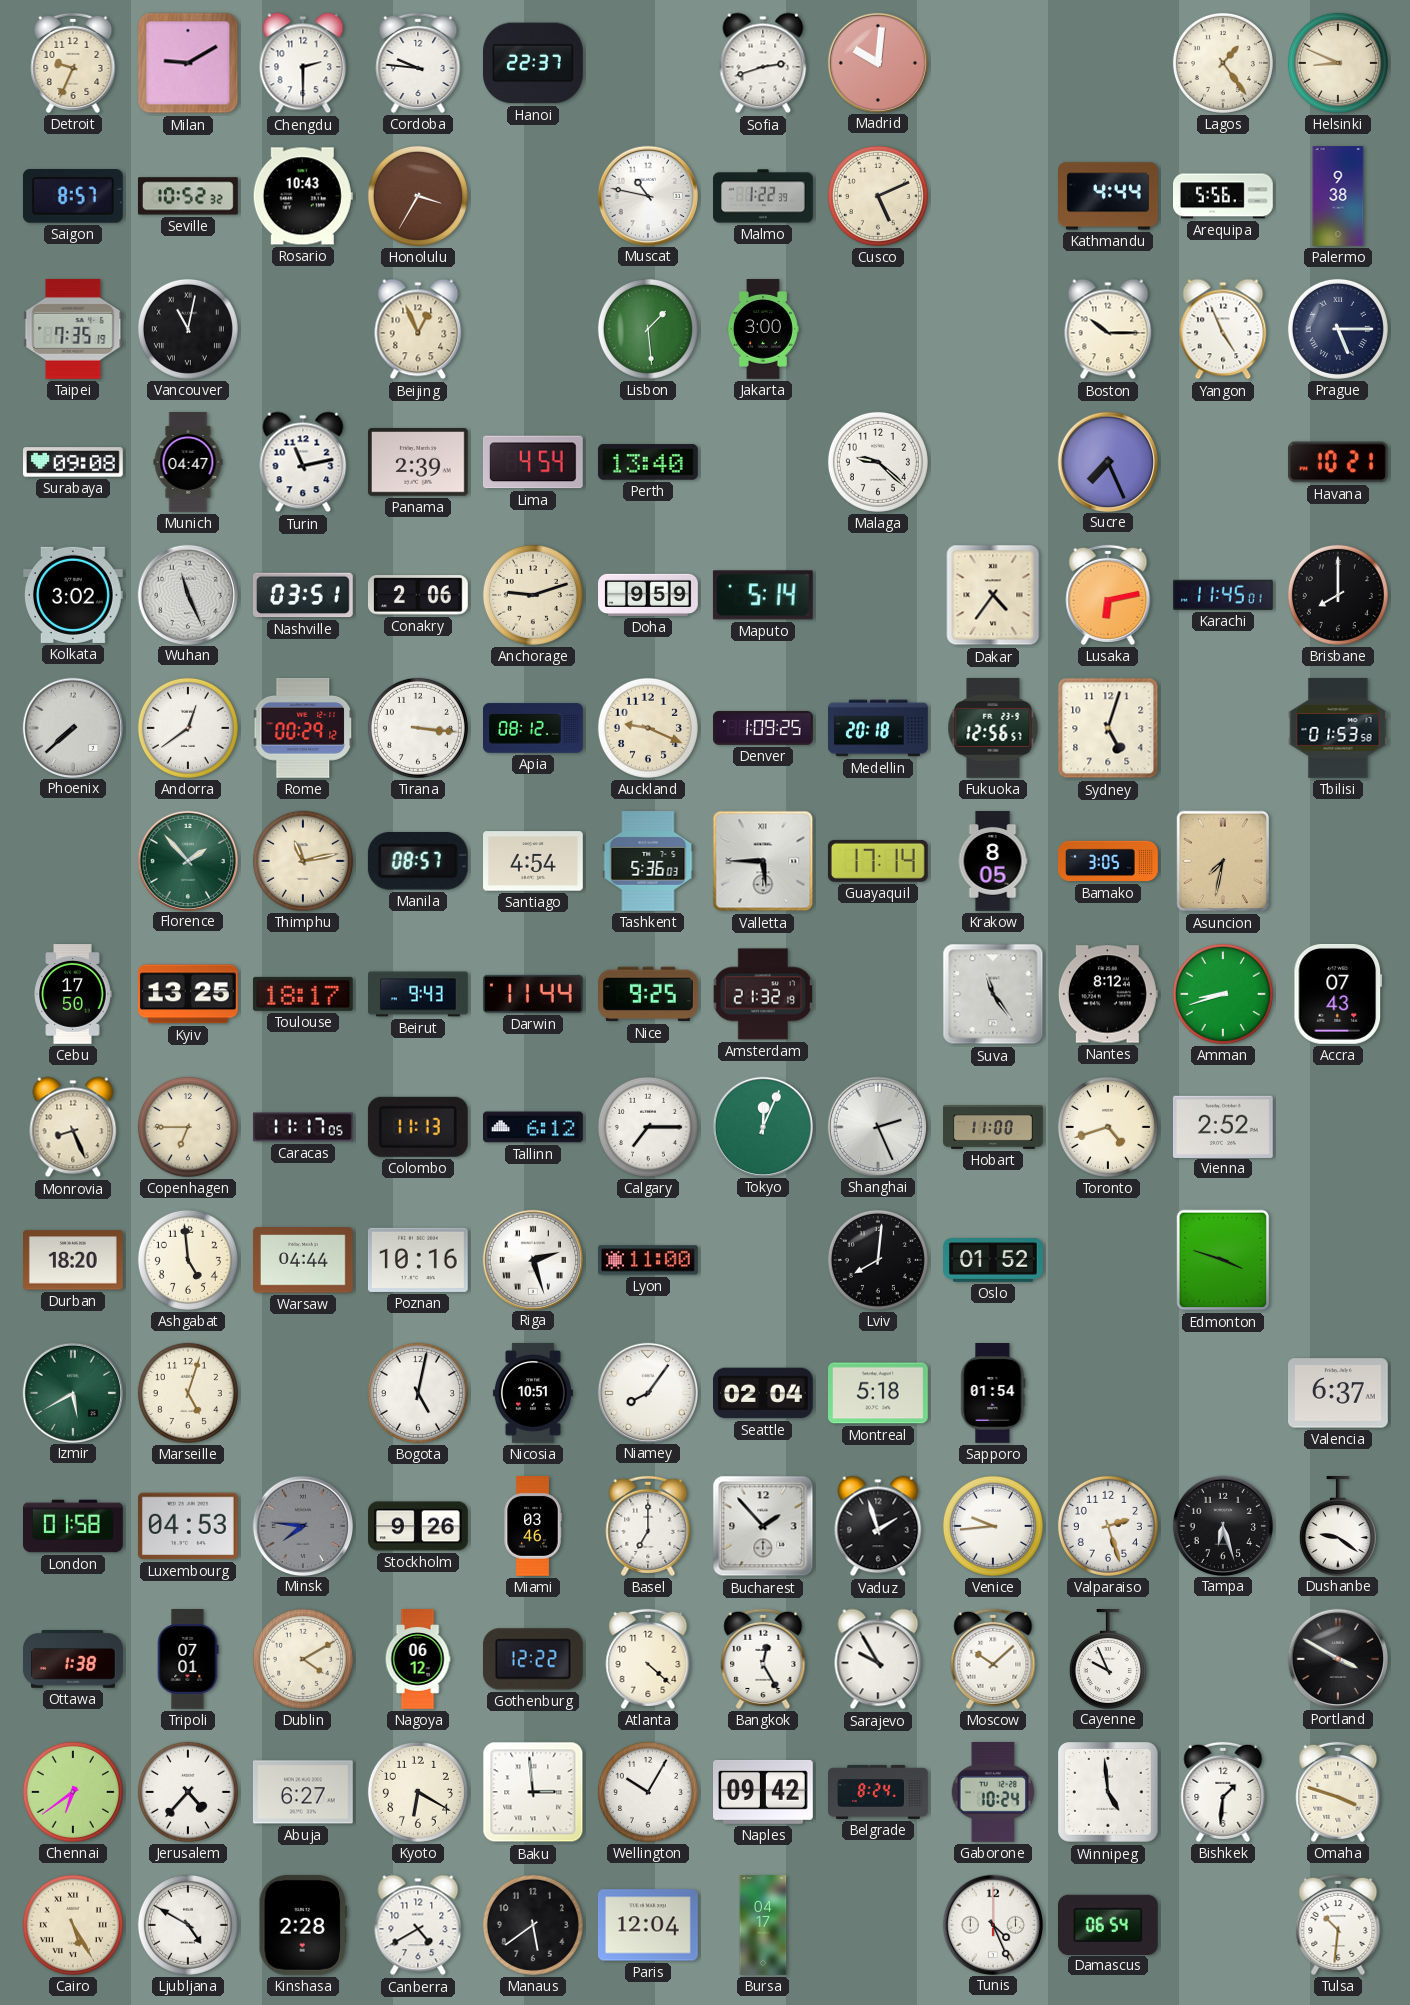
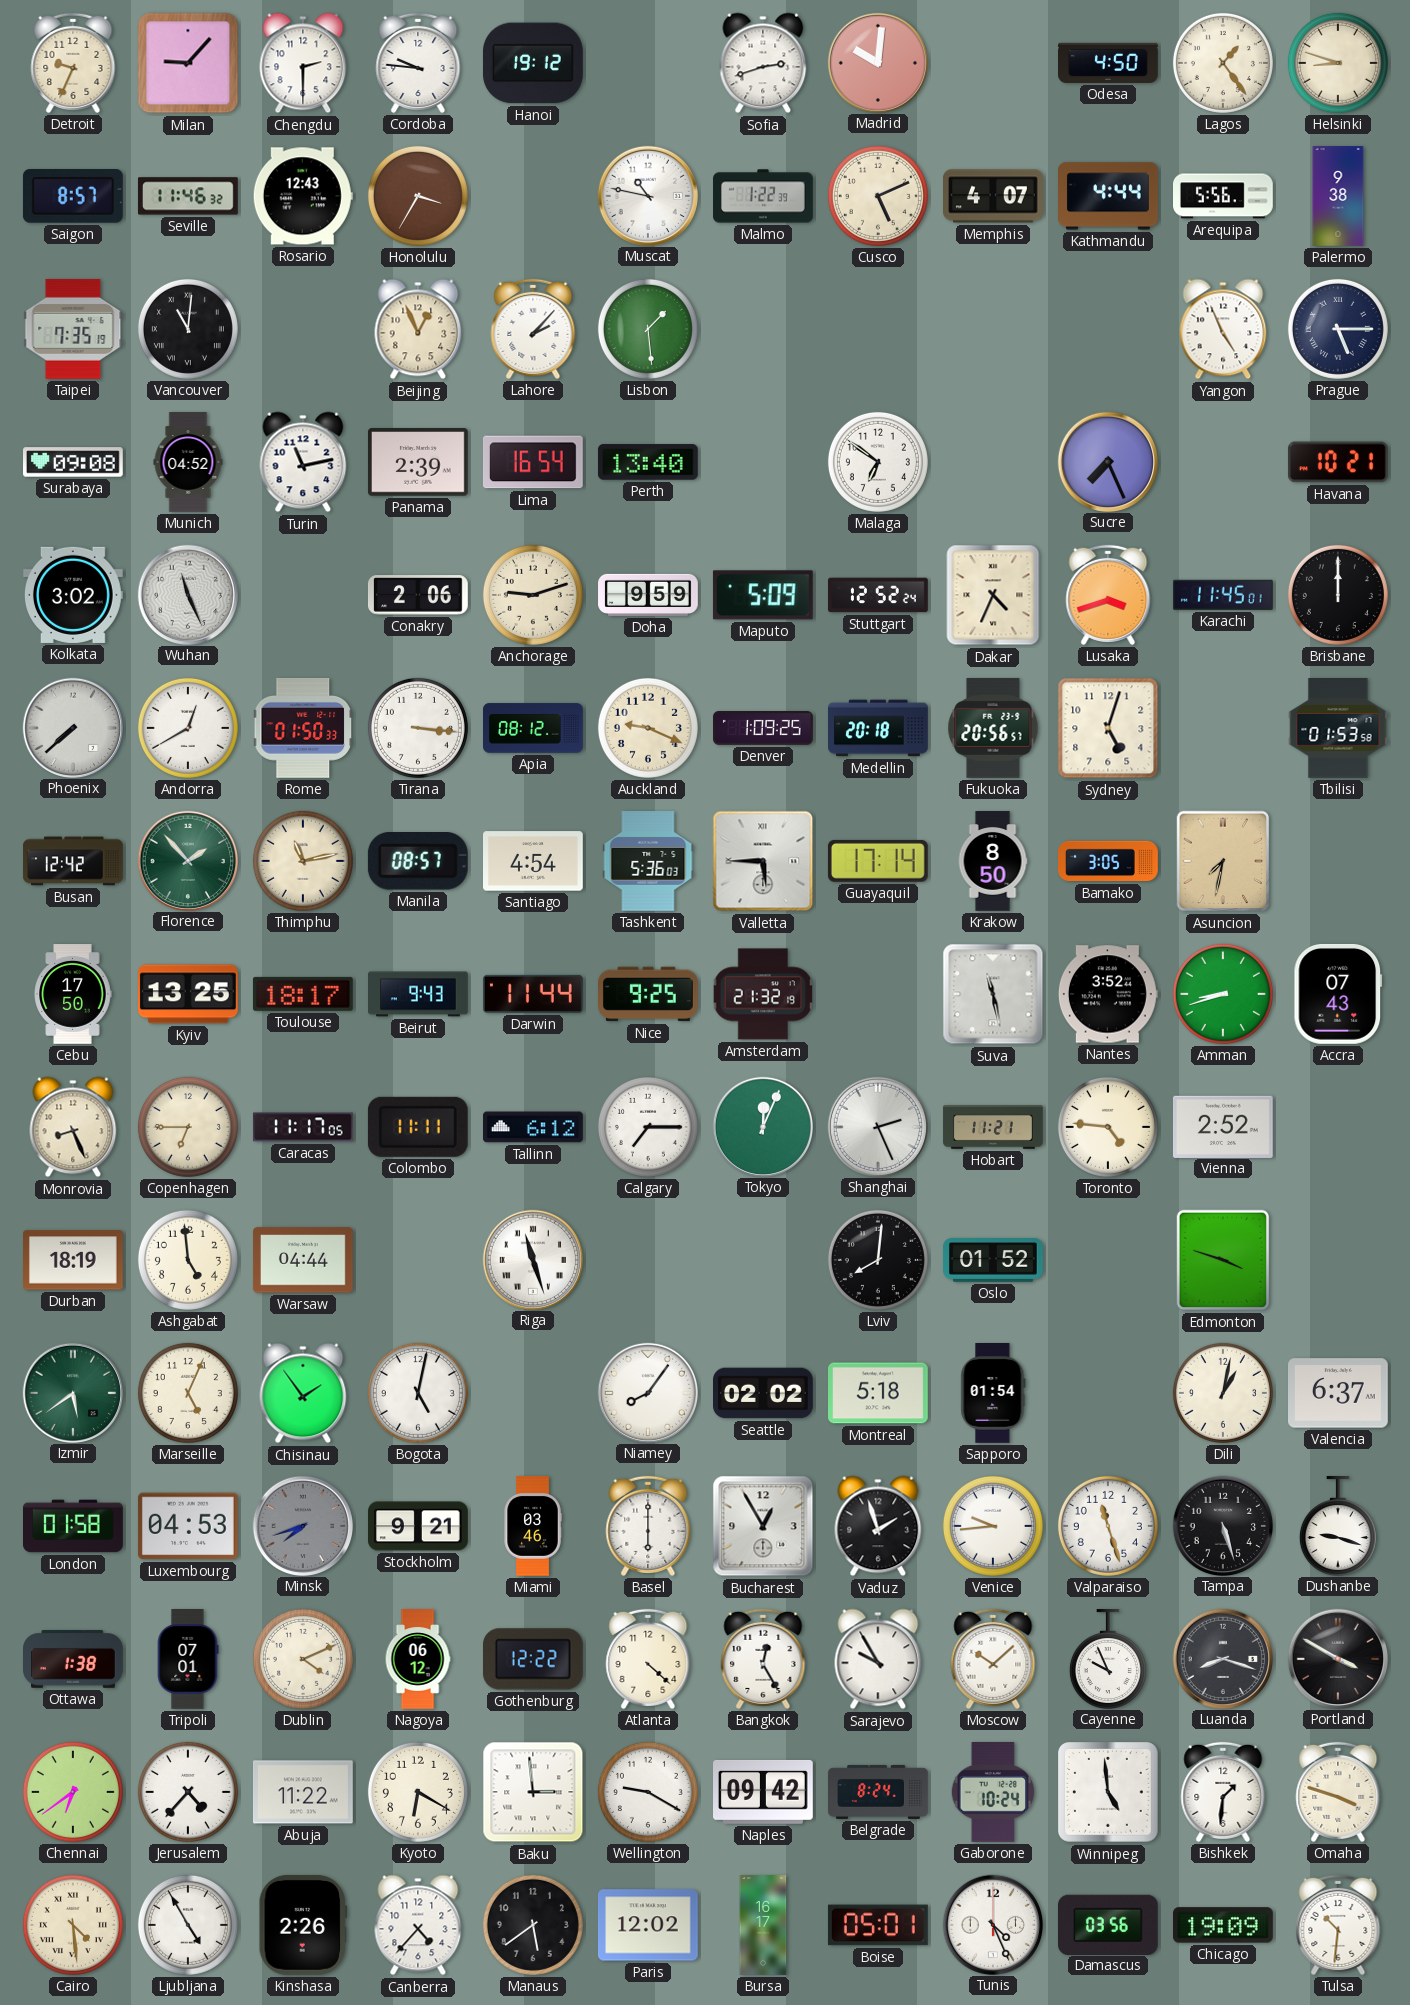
Milan: 9:10 -> 9:07 (188, 63)
Hanoi: 22:37 -> 19:12 (533, 63)
Odesa: none -> 4:50 (1109, 63)
Helsinki: 8:49 -> 8:48 (1338, 63)
Seville: 10:52 -> 11:46 (188, 196)
Rosario: 10:43 -> 12:43 (303, 196)
Memphis: none -> 4:07 (994, 196)
Vancouver: 11:02 -> 11:01 (188, 329)
Lahore: none -> 2:07 (533, 329)
Jakarta: 3:00 -> none (763, 329)
Boston: 10:15 -> none (1108, 329)
Munich: 04:47 -> 04:52 (188, 462)
Lima: 4:54 -> 16:54 (533, 462)
Malaga: 9:22 -> 6:51 (878, 462)
Nashville: 03:51 -> none (303, 595)
Maputo: 5:14 -> 5:09 (763, 595)
Stuttgart: none -> 12:52 (879, 595)
Dakar: 4:36 -> 4:34 (993, 595)
Lusaka: 6:13 -> 3:42 (1108, 595)
Brisbane: 8:00 -> 12:00 (1338, 595)
Andorra: 12:39 -> 12:40 (188, 728)
Rome: 00:29 -> 01:50 (302, 728)
Fukuoka: 12:56 -> 20:56 (993, 728)
Busan: none -> 12:42 (73, 861)
Krakow: 8:05 -> 8:50 (993, 861)
Suva: 11:24 -> 11:28 (993, 994)
Nantes: 8:12 -> 3:52 (1108, 994)
Colombo: 11:13 -> 11:11 (418, 1127)
Hobart: 11:00 -> 11:21 (993, 1127)
Toronto: 4:42 -> 4:46 (1108, 1127)
Durban: 18:20 -> 18:19 (74, 1260)
Poznan: 10:16 -> none (418, 1260)
Riga: 2:27 -> 11:27 (532, 1259)
Lyon: 11:00 -> none (648, 1260)
Izmir: 5:40 -> 5:39 (72, 1392)
Marseille: 5:03 -> 5:04 (188, 1393)
Chisinau: none -> 1:54 (303, 1393)
Nicosia: 10:51 -> none (533, 1394)
Seattle: 02:04 -> 02:02 (764, 1393)
Dili: none -> 1:02 (1223, 1393)
Minsk: 7:46 -> 7:42 (302, 1525)
Stockholm: 9:26 -> 9:21 (419, 1526)
Basel: 7:00 -> 6:00 (648, 1526)
Bucharest: 1:53 -> 12:55 (763, 1526)
Valparaiso: 2:27 -> 11:27 (1108, 1526)
Tampa: 6:27 -> 5:27 (1222, 1525)
Dushanbe: 9:21 -> 9:18 (1338, 1526)
Dublin: 4:10 -> 4:11 (303, 1659)
Luanda: none -> 8:18 (1222, 1658)
Abuja: 6:27 -> 11:22 (303, 1792)
Wellington: 10:05 -> 9:20 (648, 1792)
Cairo: 5:25 -> 4:29 (73, 1925)
Ljubljana: 4:50 -> 4:55 (188, 1925)
Kinshasa: 2:28 -> 2:26 (303, 1925)
Canberra: 4:40 -> 4:37 (418, 1925)
Paris: 12:04 -> 12:02 (648, 1925)
Bursa: 04:17 -> 16:17 (763, 1925)
Boise: none -> 05:01 (878, 1925)
Damascus: 06:54 -> 03:56 (1108, 1924)
Chicago: none -> 19:09 (1224, 1925)
